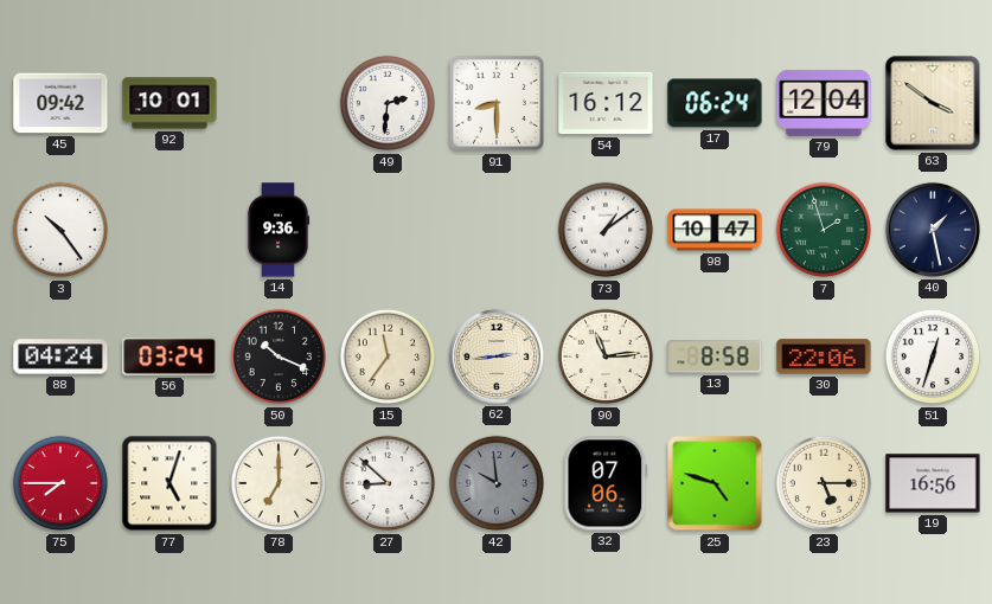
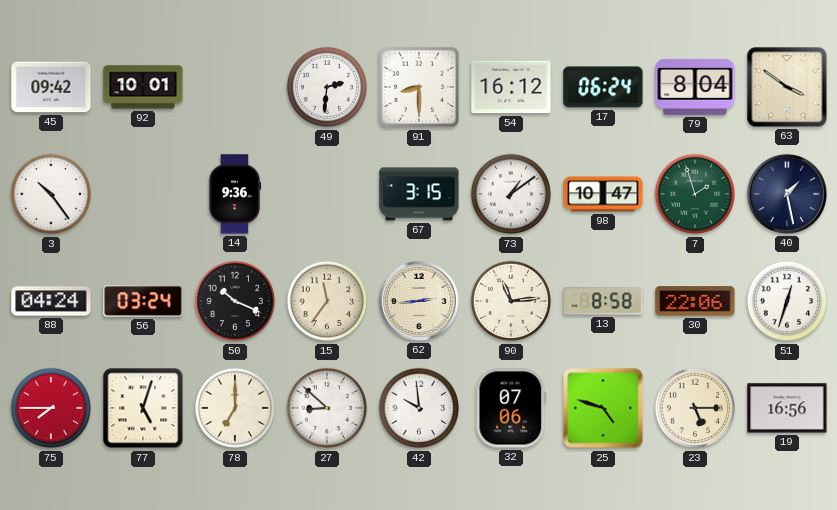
79: 12:04 -> 8:04 (695, 87)
67: none -> 3:15 (419, 194)
42 dial: grey -> white (419, 408)
